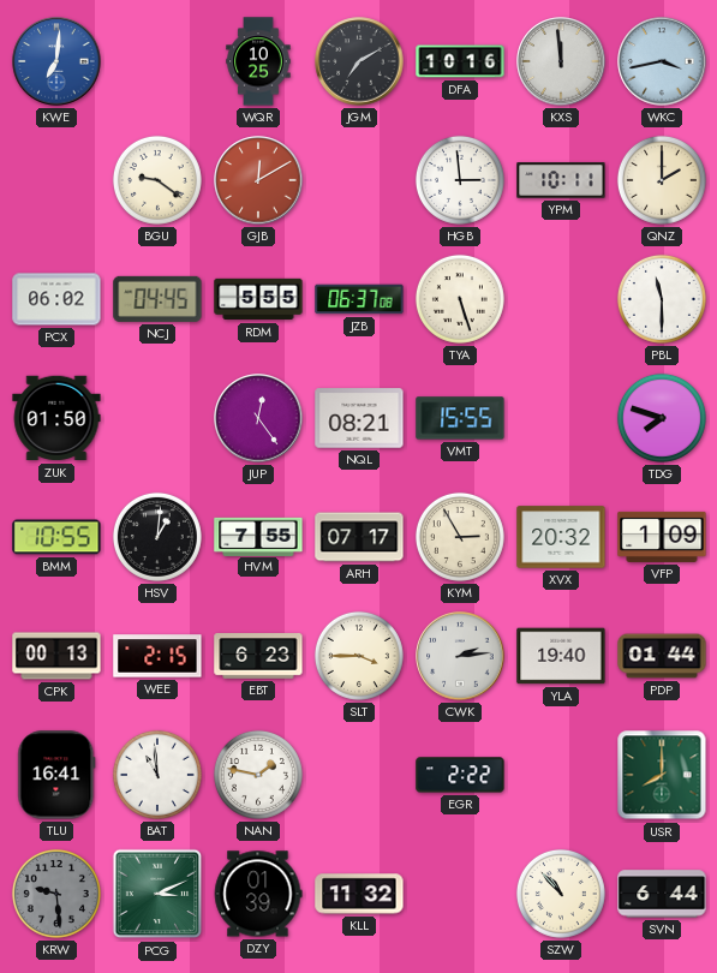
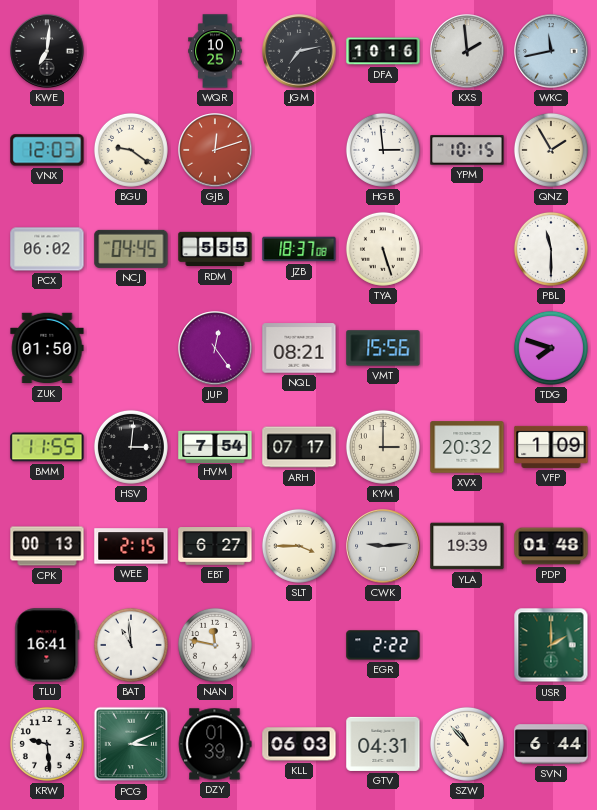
KWE dial: blue -> black (47, 51)
JGM: 7:10 -> 7:13 (299, 51)
KXS: 11:59 -> 1:59 (467, 51)
WKC: 3:43 -> 11:43 (551, 51)
VNX: none -> 12:03 (47, 150)
GJB: 12:10 -> 12:12 (215, 150)
YPM: 10:11 -> 10:15 (467, 150)
QNZ: 2:00 -> 1:55 (551, 150)
JZB: 06:37 -> 18:37 (299, 249)
VMT: 15:55 -> 15:56 (383, 348)
BMM: 10:55 -> 11:55 (47, 447)
HSV: 1:01 -> 3:01 (131, 447)
HVM: 7:55 -> 7:54 (215, 446)
KYM: 2:55 -> 3:00 (383, 447)
EBT: 6:23 -> 6:27 (215, 546)
CWK: 2:14 -> 9:14 (383, 546)
YLA: 19:40 -> 19:39 (467, 546)
PDP: 01:44 -> 01:48 (551, 546)
NAN: 1:47 -> 11:47 (215, 645)
USR: 8:00 -> 2:00 (551, 645)
KRW dial: grey -> white (47, 744)
KLL: 11:32 -> 06:03 (299, 744)
GTV: none -> 04:31 (383, 744)
